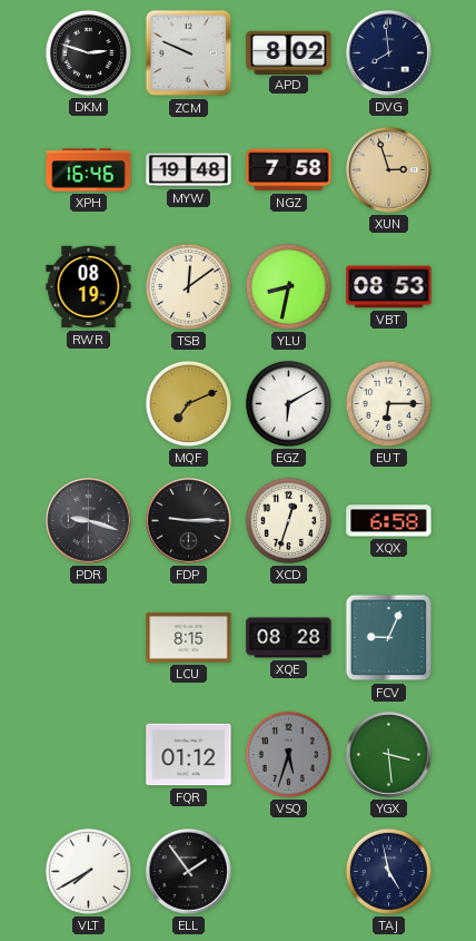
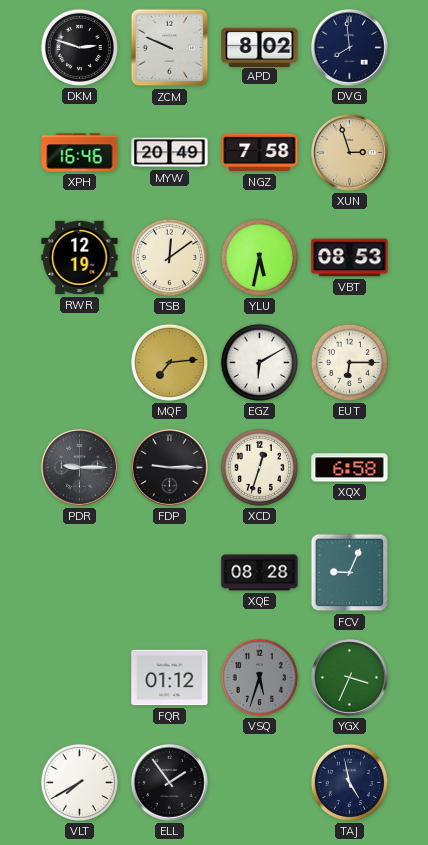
MYW: 19:48 -> 20:49 (170, 153)
RWR: 08:19 -> 12:19 (80, 258)
YLU: 8:32 -> 5:32 (259, 257)
MQF: 7:11 -> 7:14 (169, 362)
PDR: 9:18 -> 9:15 (80, 468)
LCU: 8:15 -> none (189, 638)
YGX: 3:29 -> 3:34 (350, 678)
